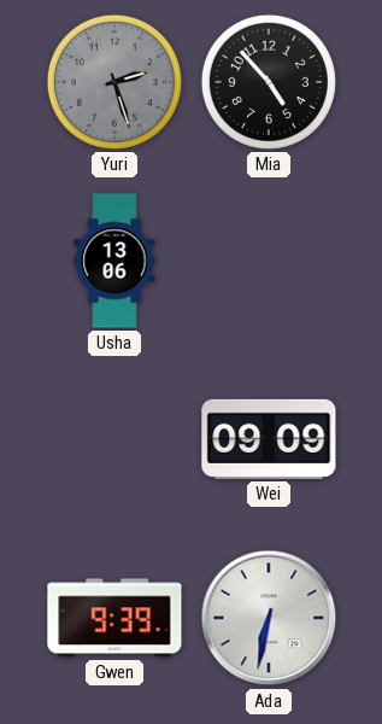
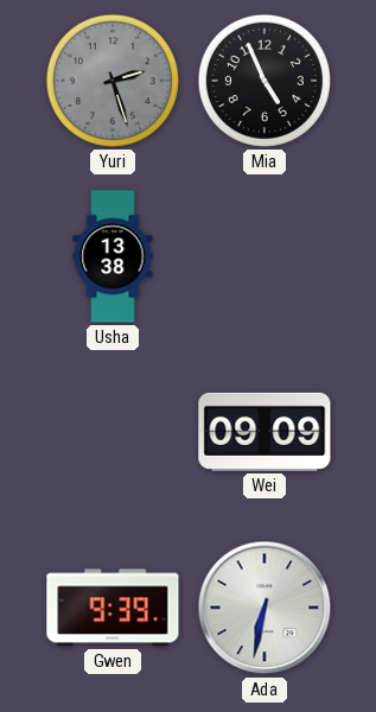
Mia: 4:53 -> 4:56 (265, 81)
Usha: 13:06 -> 13:38 (113, 256)
